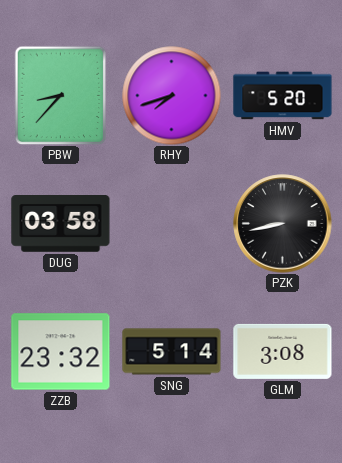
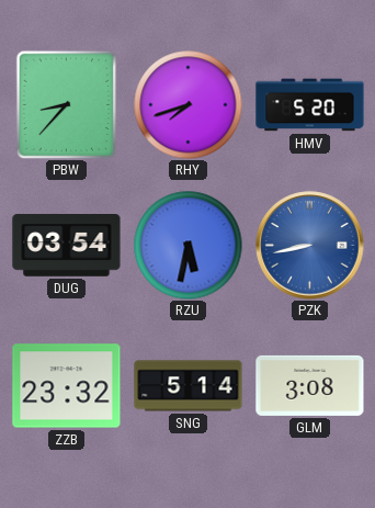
DUG: 03:58 -> 03:54 (67, 246)
RZU: none -> 5:32 (189, 246)
PZK dial: black -> blue (310, 246)
